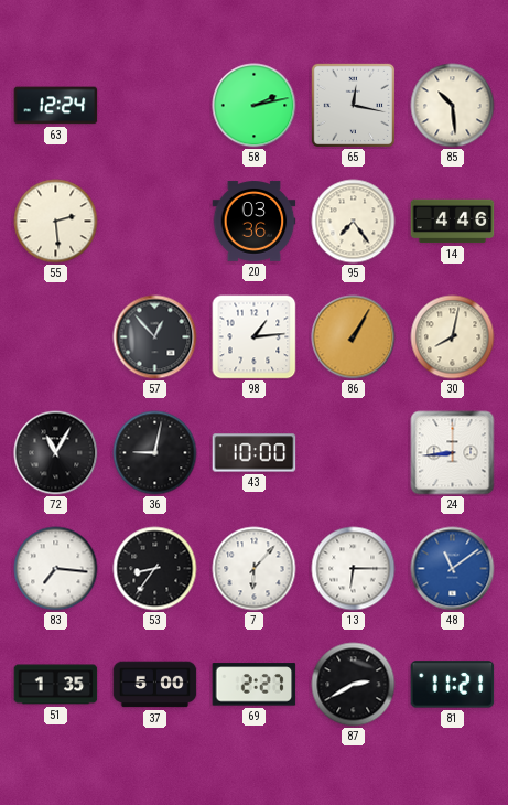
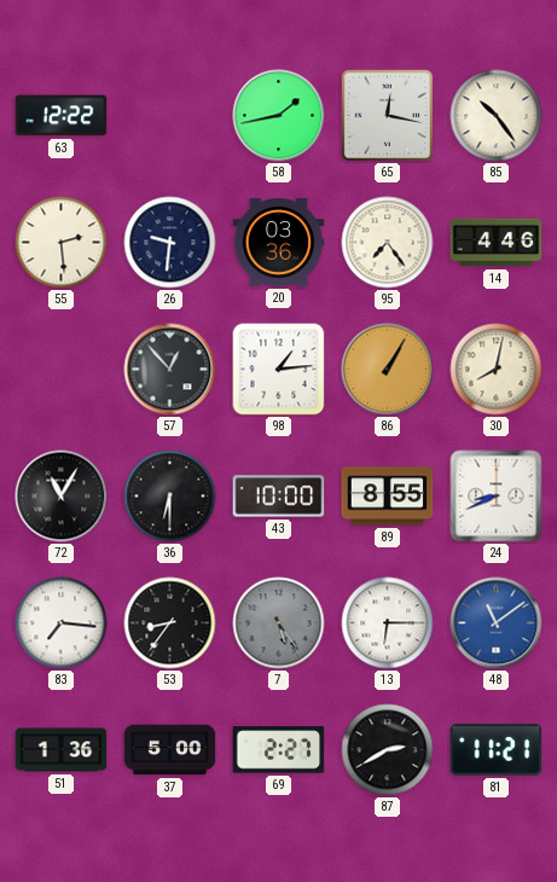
63: 12:24 -> 12:22 (62, 116)
58: 2:13 -> 1:43 (279, 116)
85: 10:29 -> 10:24 (497, 116)
26: none -> 9:31 (170, 243)
36: 9:02 -> 6:30 (170, 497)
89: none -> 8:55 (388, 497)
24: 8:44 -> 8:41 (497, 497)
7: 6:07 -> 5:24 (279, 623)
7 dial: white -> grey (279, 623)
51: 1:35 -> 1:36 (62, 750)
